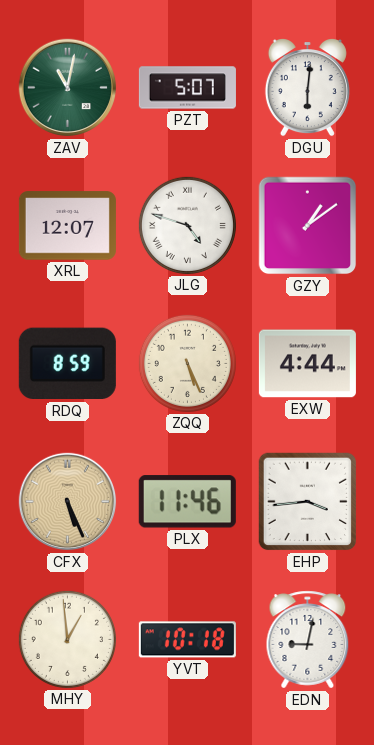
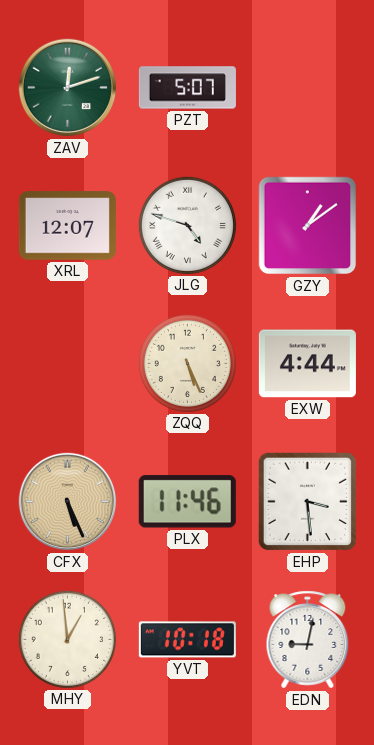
ZAV: 11:02 -> 12:12 (68, 88)
DGU: 6:01 -> none (307, 88)
RDQ: 8:59 -> none (67, 364)
EHP: 3:44 -> 3:29 (308, 502)
